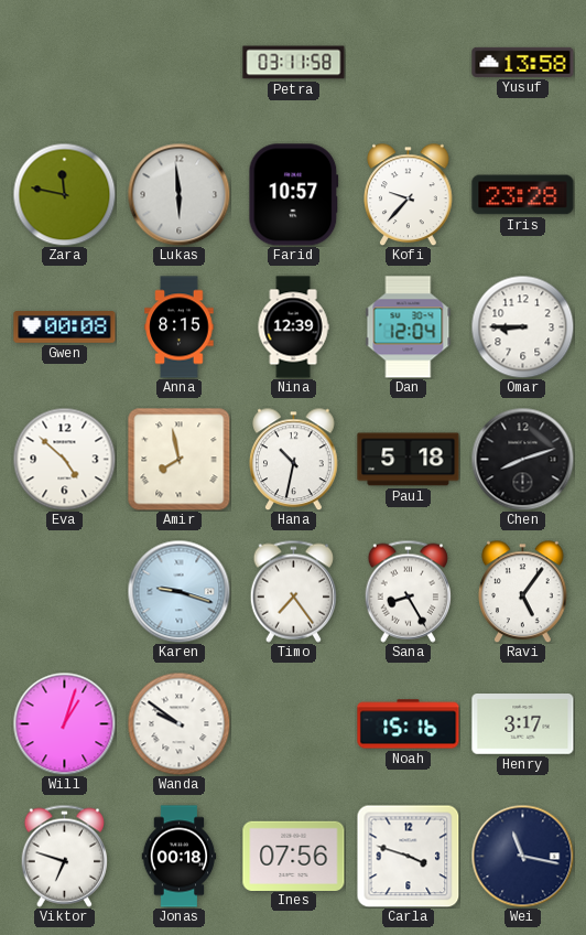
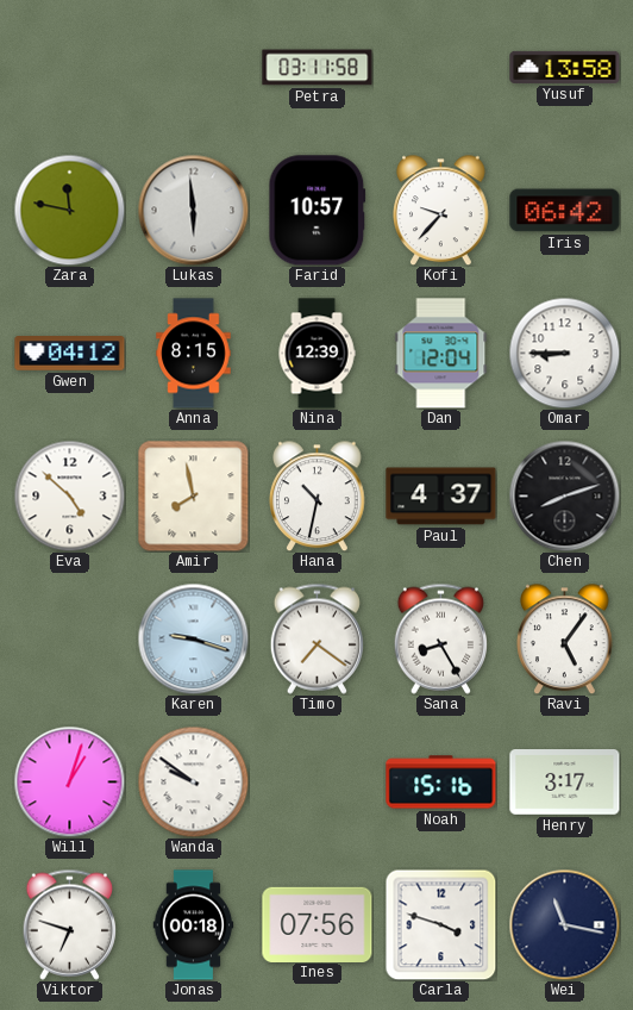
Iris: 23:28 -> 06:42 (565, 211)
Gwen: 00:08 -> 04:12 (70, 354)
Paul: 5:18 -> 4:37 (441, 497)
Timo: 7:24 -> 7:21 (316, 638)
